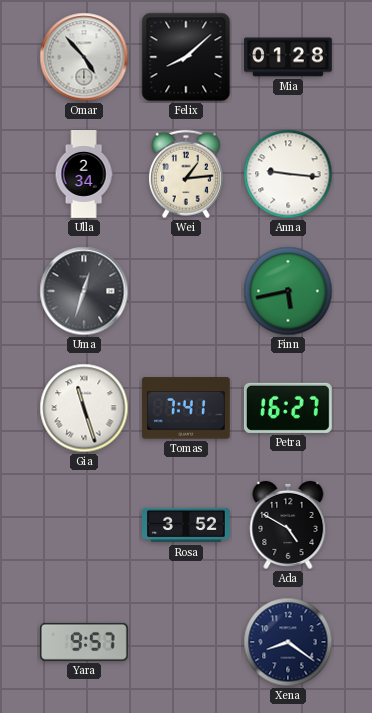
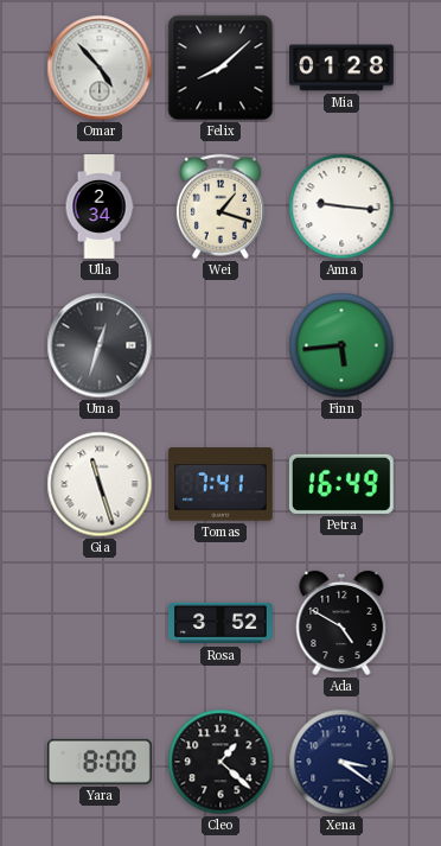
Wei: 1:14 -> 1:18 (220, 206)
Finn: 5:43 -> 5:44 (341, 345)
Petra: 16:27 -> 16:49 (341, 484)
Yara: 9:57 -> 8:00 (100, 762)
Cleo: none -> 1:22 (220, 762)
Xena: 8:21 -> 3:21 (341, 762)
